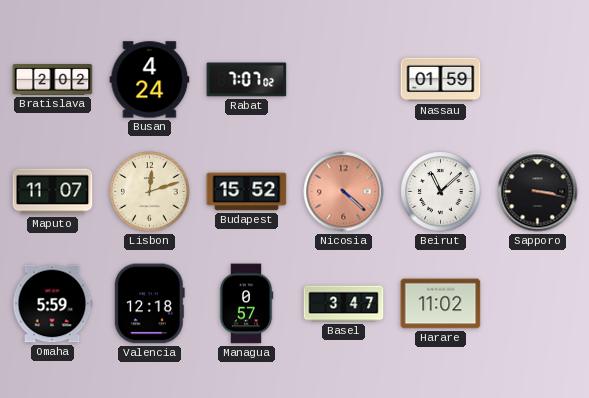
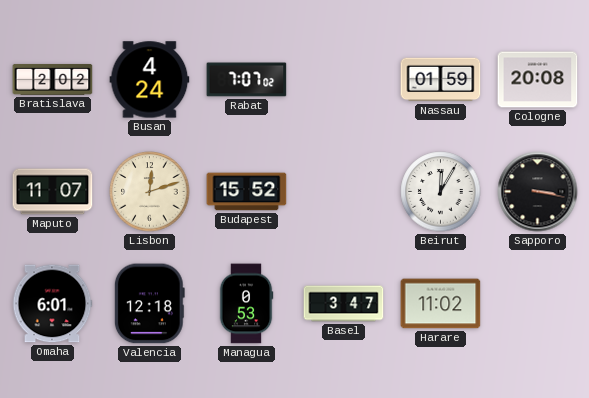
Cologne: none -> 20:08 (538, 80)
Nicosia: 4:22 -> none (344, 192)
Beirut: 11:08 -> 12:05 (441, 192)
Omaha: 5:59 -> 6:01 (52, 304)
Managua: 0:57 -> 0:53 (246, 304)
